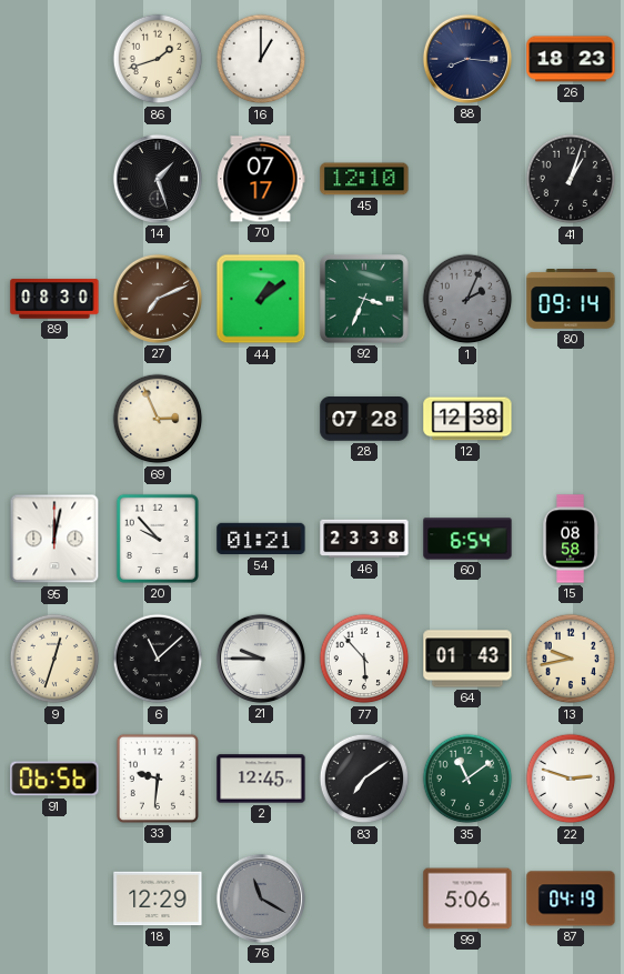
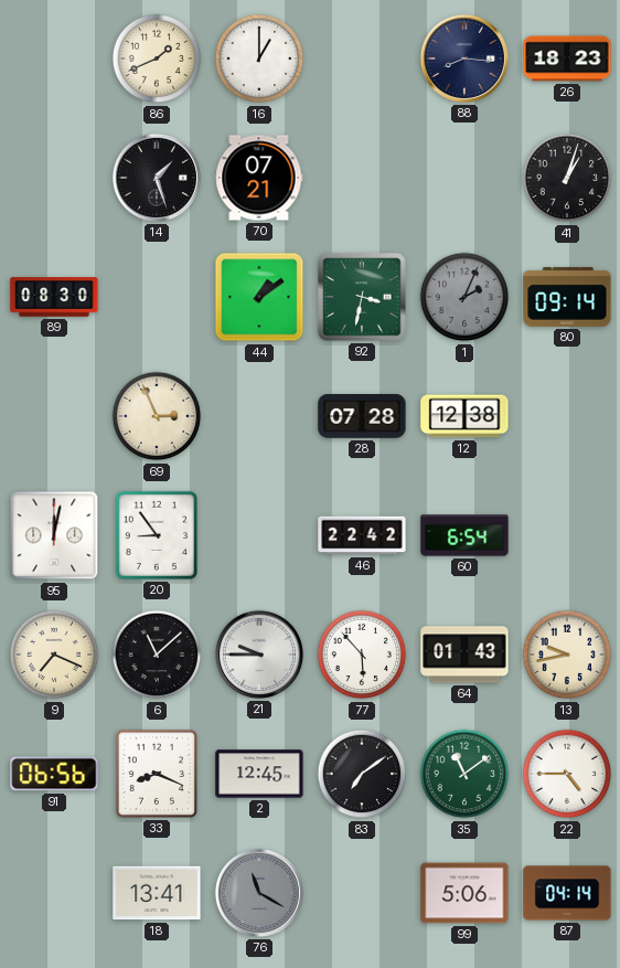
86: 1:42 -> 1:41 (157, 58)
70: 07:17 -> 07:21 (259, 178)
45: 12:10 -> none (364, 179)
27: 7:11 -> none (158, 299)
92: 3:34 -> 3:32 (362, 297)
20: 9:53 -> 8:54 (157, 535)
54: 01:21 -> none (261, 539)
46: 23:38 -> 22:42 (362, 535)
15: 08:58 -> none (571, 539)
9: 12:33 -> 7:19 (54, 655)
33: 9:31 -> 8:19 (157, 774)
22: 2:48 -> 4:45 (567, 774)
18: 12:29 -> 13:41 (157, 893)
87: 04:19 -> 04:14 (567, 893)
